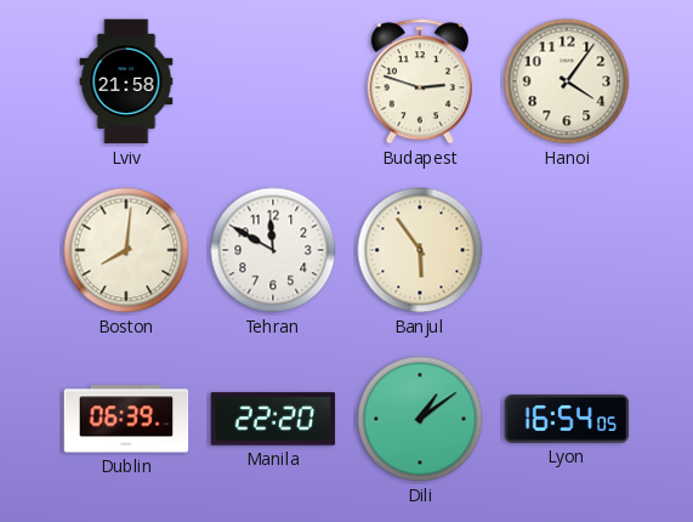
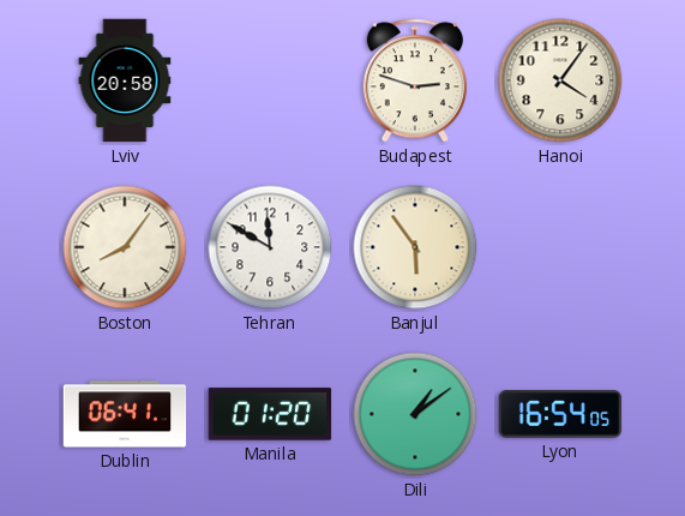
Lviv: 21:58 -> 20:58 (125, 80)
Boston: 8:01 -> 8:06 (125, 247)
Dublin: 06:39 -> 06:41 (125, 414)
Manila: 22:20 -> 01:20 (270, 414)
